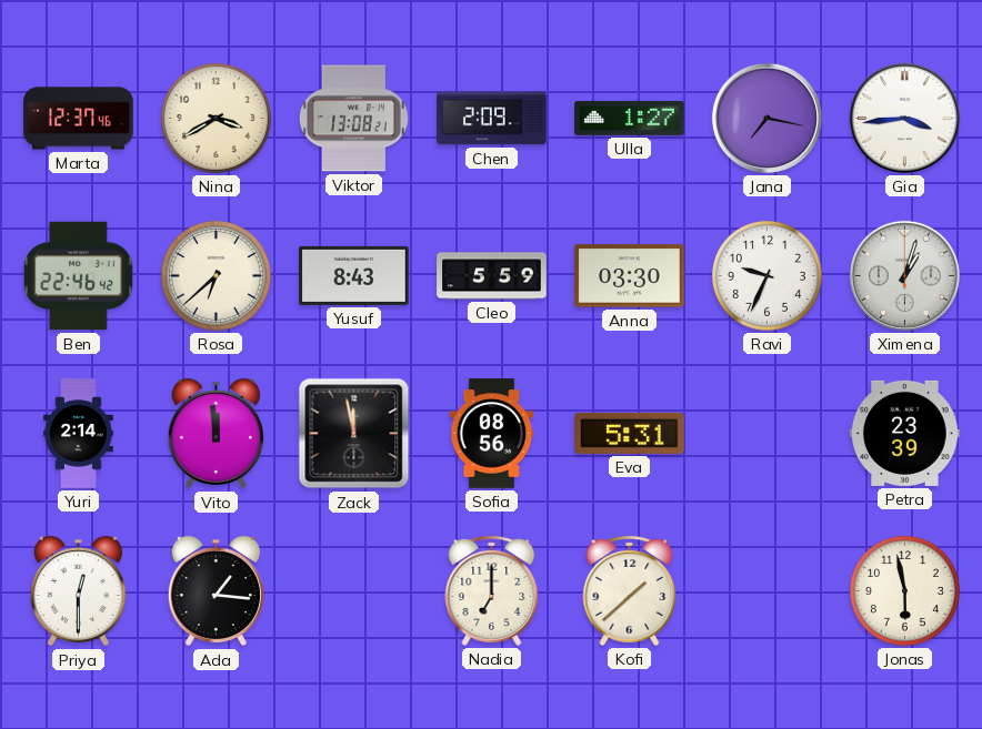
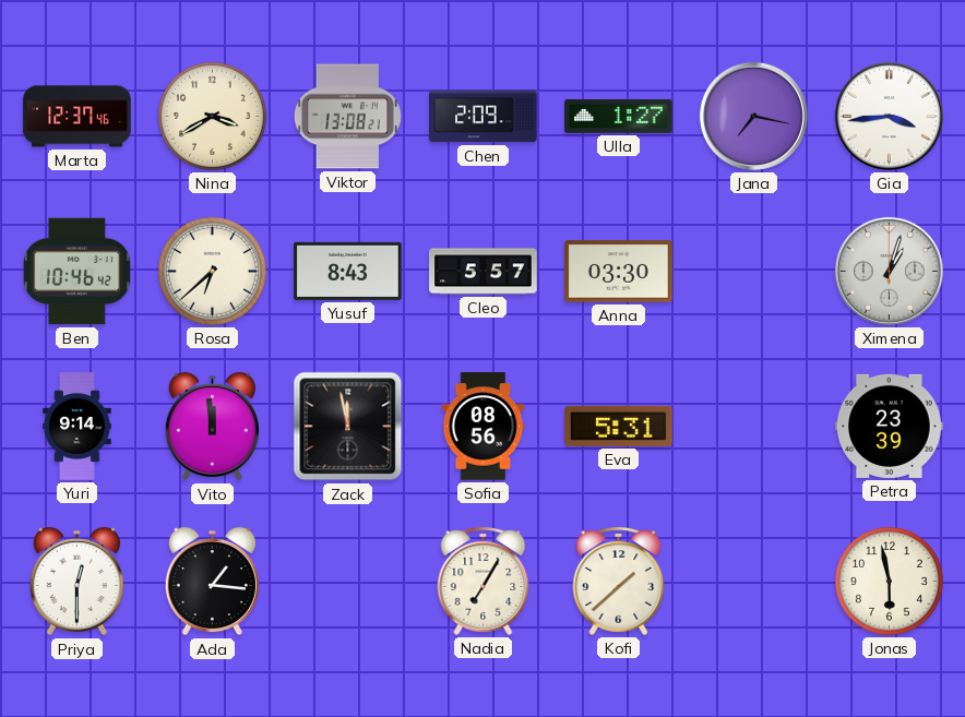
Ben: 22:46 -> 10:46 (76, 272)
Cleo: 5:59 -> 5:57 (484, 272)
Ravi: 9:34 -> none (766, 275)
Yuri: 2:14 -> 9:14 (78, 427)
Nadia: 7:00 -> 7:05 (484, 581)
